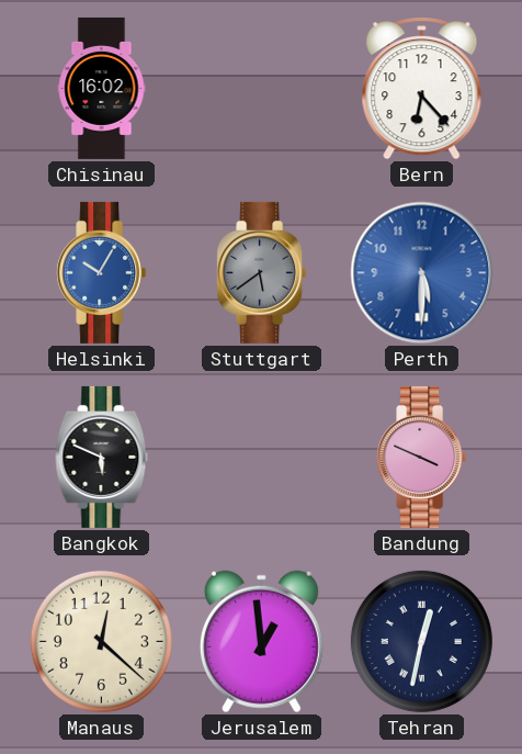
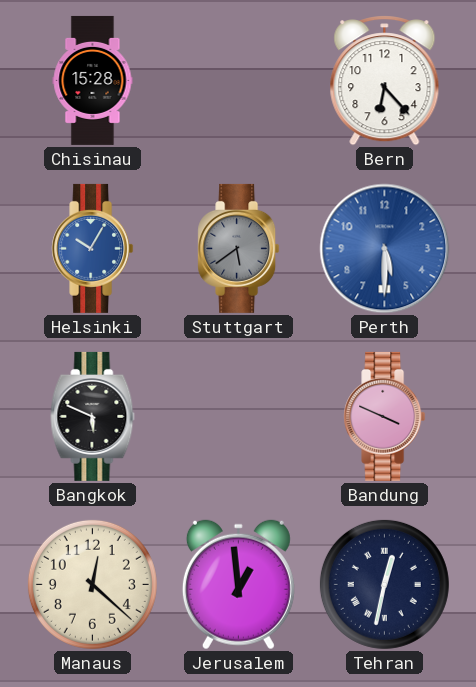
Chisinau: 16:02 -> 15:28 (93, 80)
